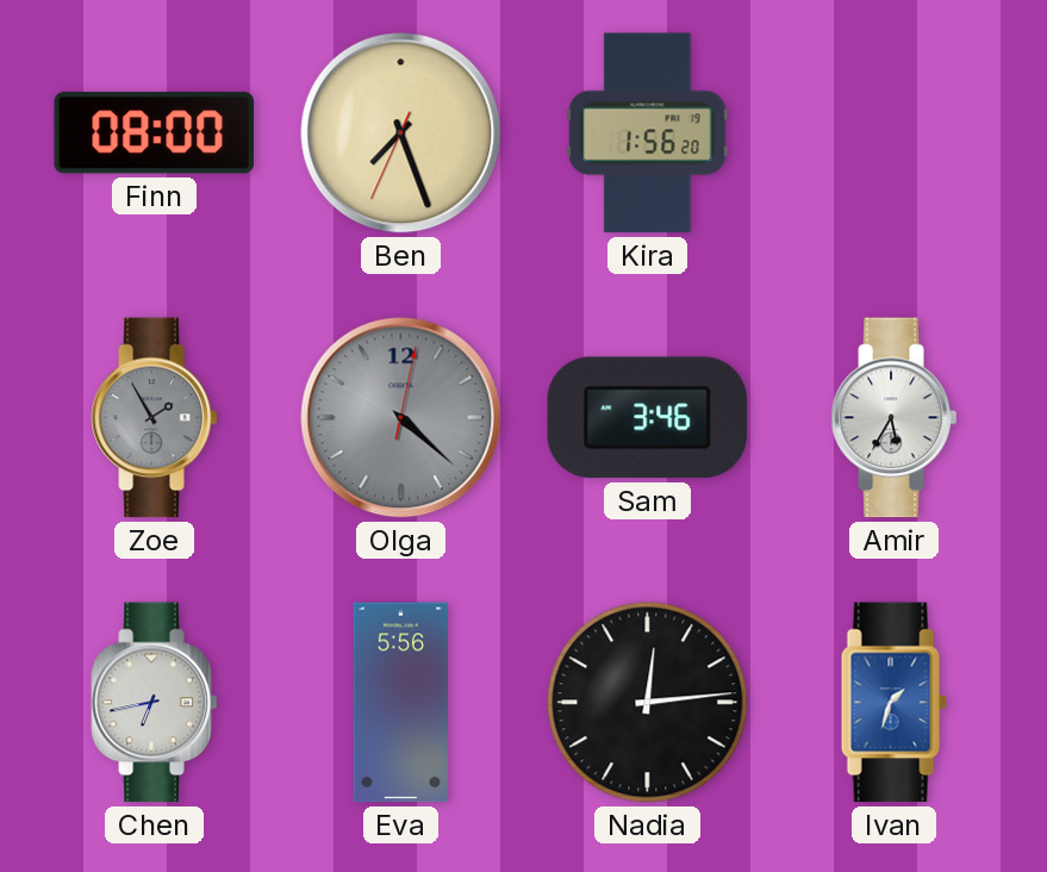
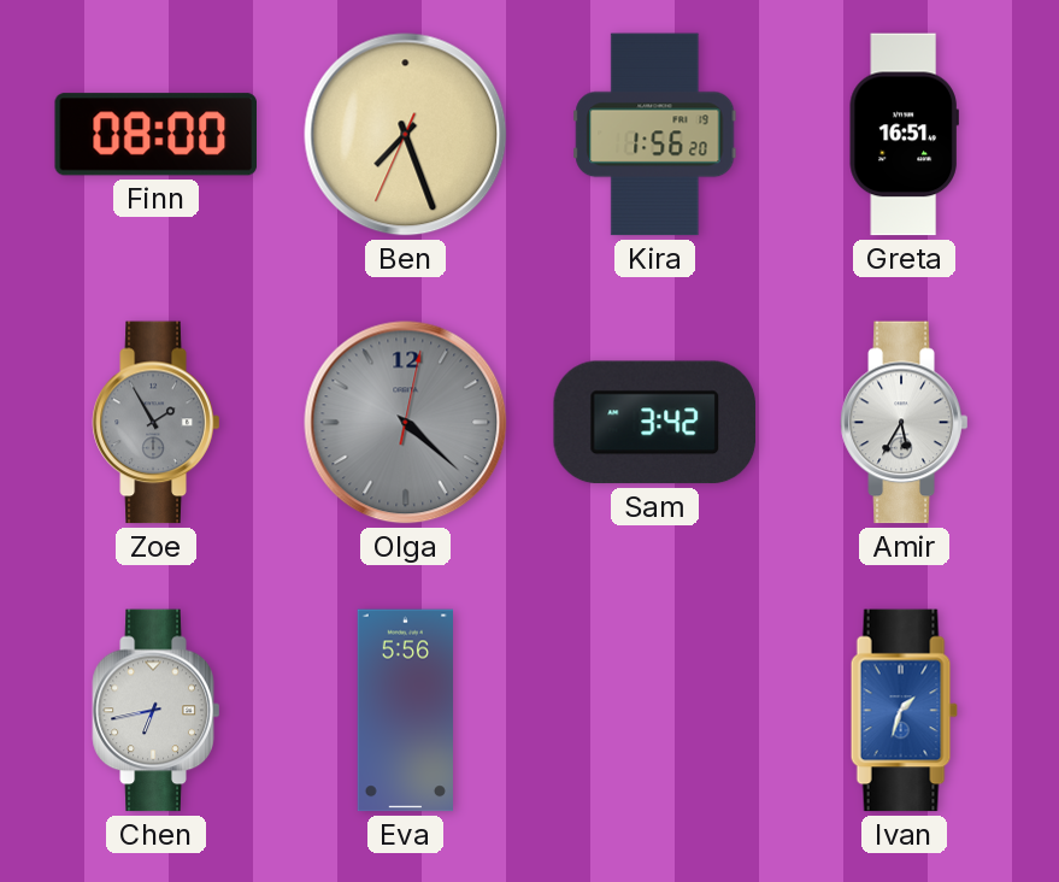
Greta: none -> 16:51 (904, 135)
Sam: 3:46 -> 3:42 (654, 423)
Nadia: 12:14 -> none (648, 703)
